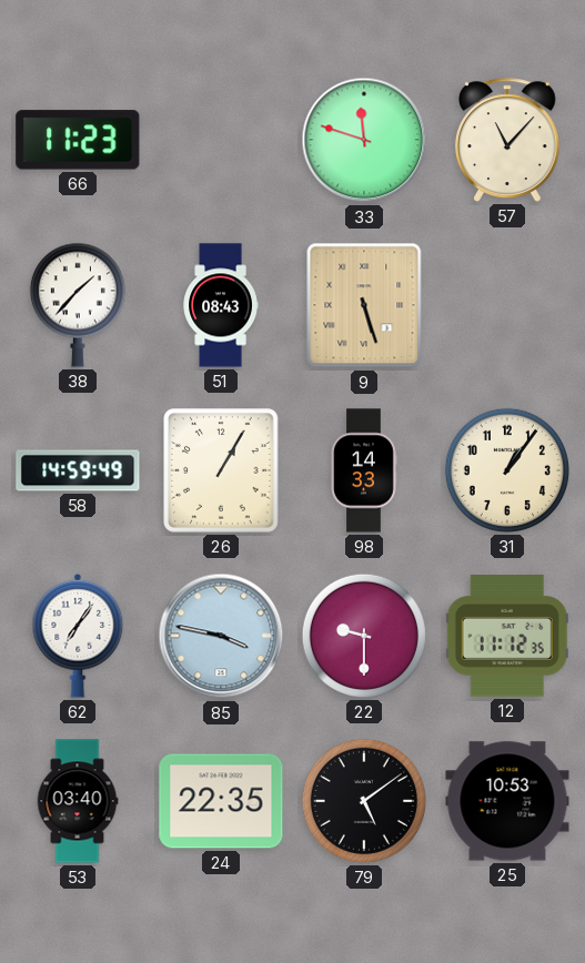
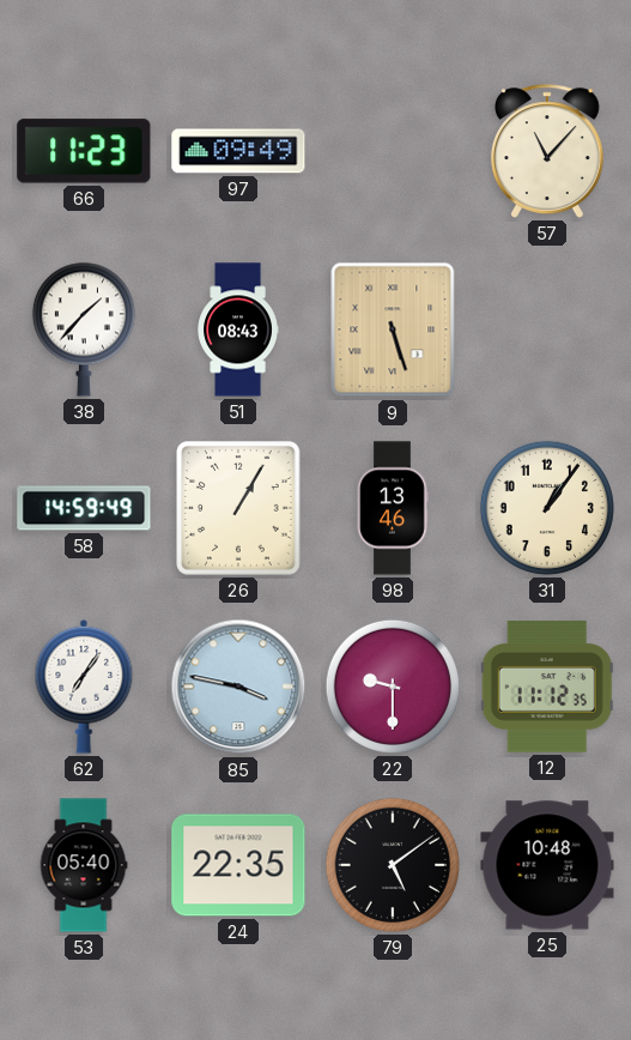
97: none -> 09:49 (238, 151)
33: 11:48 -> none (364, 140)
98: 14:33 -> 13:46 (393, 508)
53: 03:40 -> 05:40 (84, 865)
25: 10:53 -> 10:48 (547, 865)
